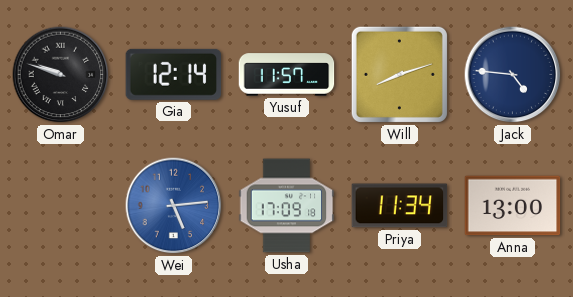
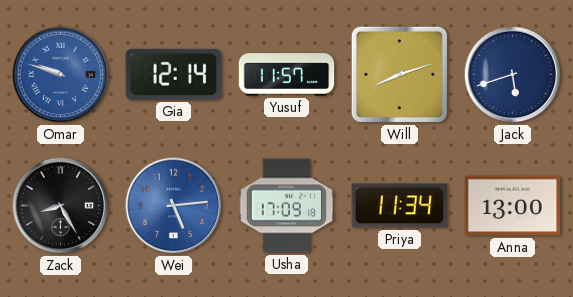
Omar dial: black -> blue (61, 75)
Jack: 4:46 -> 5:42 (513, 75)
Zack: none -> 8:25 (61, 206)
